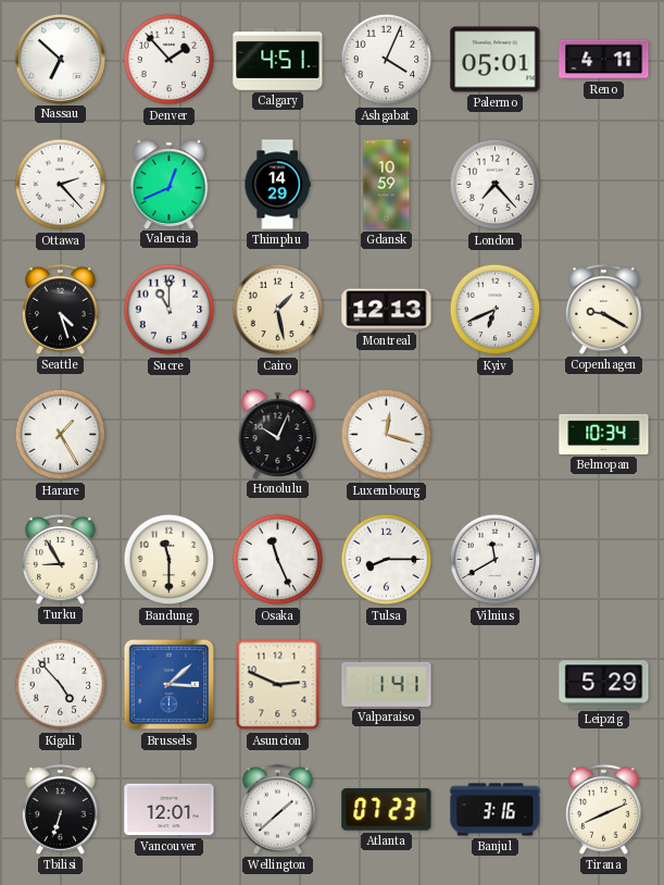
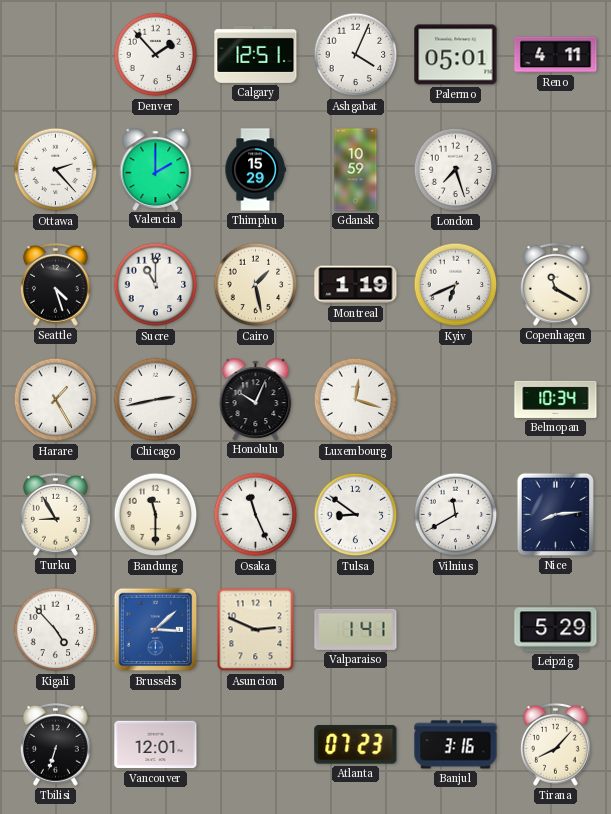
Nassau: 6:52 -> none (60, 59)
Calgary: 4:51 -> 12:51 (256, 54)
Valencia: 12:41 -> 2:00 (156, 169)
Thimphu: 14:29 -> 15:29 (255, 170)
London: 7:23 -> 7:27 (456, 170)
Montreal: 12:13 -> 1:19 (356, 285)
Copenhagen: 9:20 -> 11:20 (556, 284)
Chicago: none -> 2:43 (156, 400)
Tulsa: 8:15 -> 8:51 (356, 515)
Nice: none -> 8:14 (555, 514)
Wellington: 1:38 -> none (278, 809)
Tirana: 8:11 -> 8:07 (556, 744)
